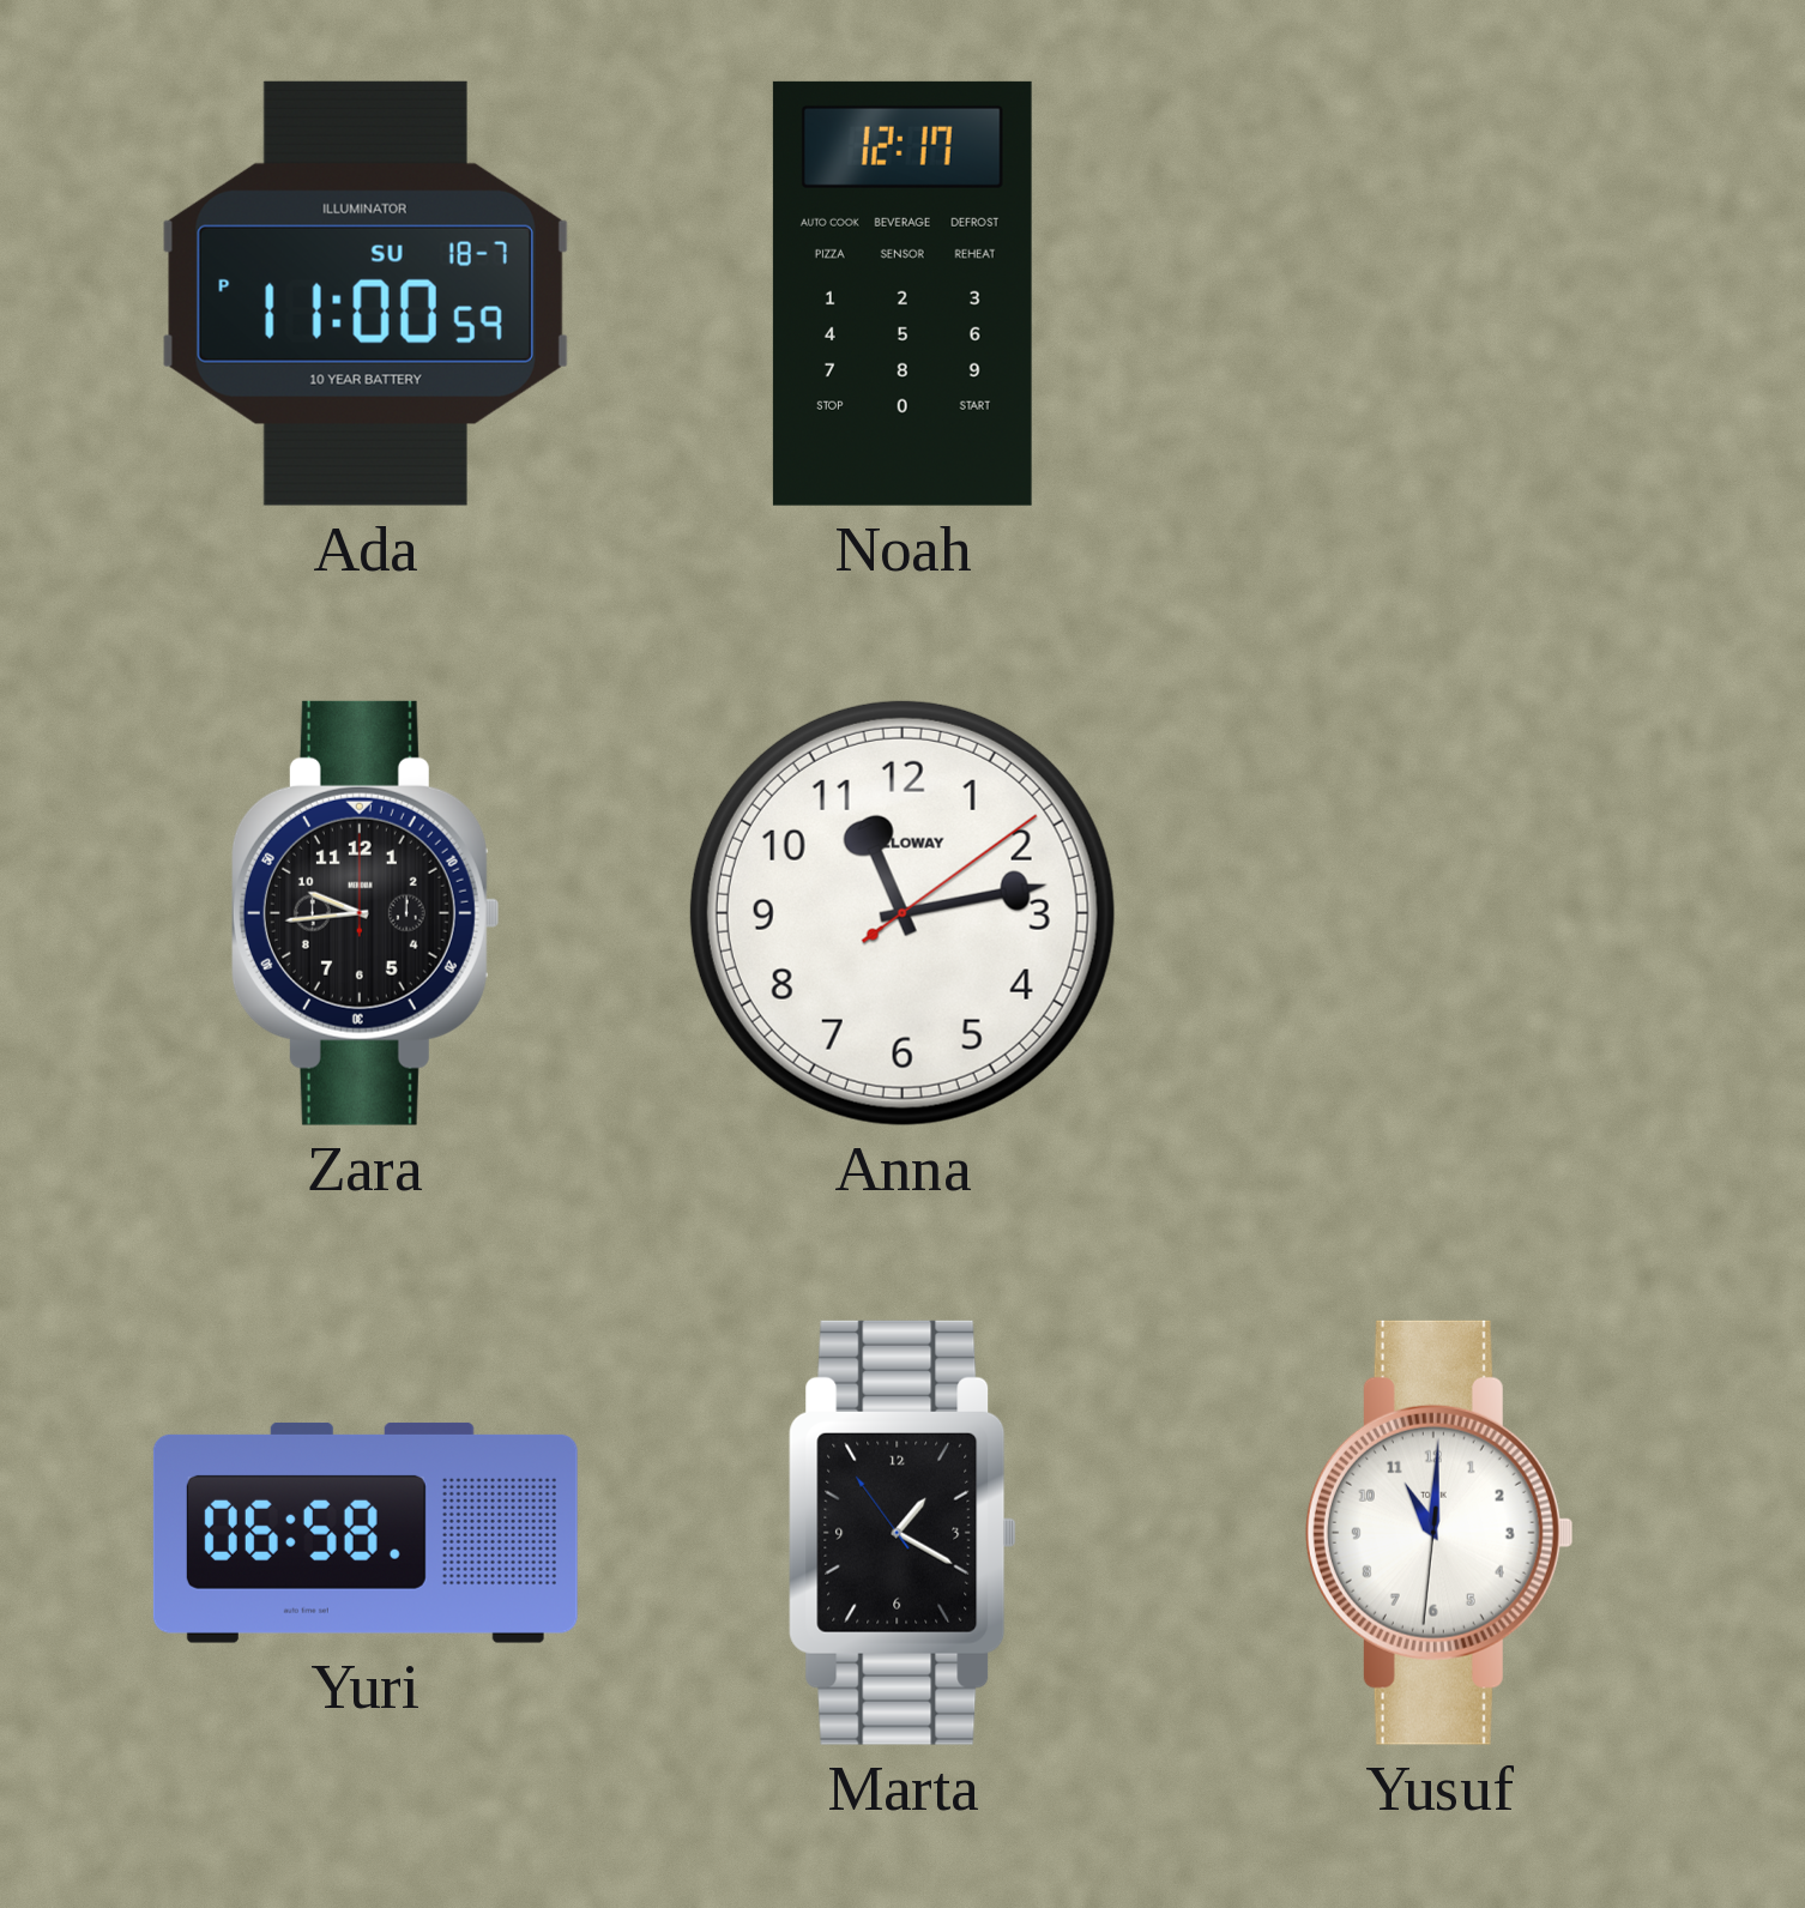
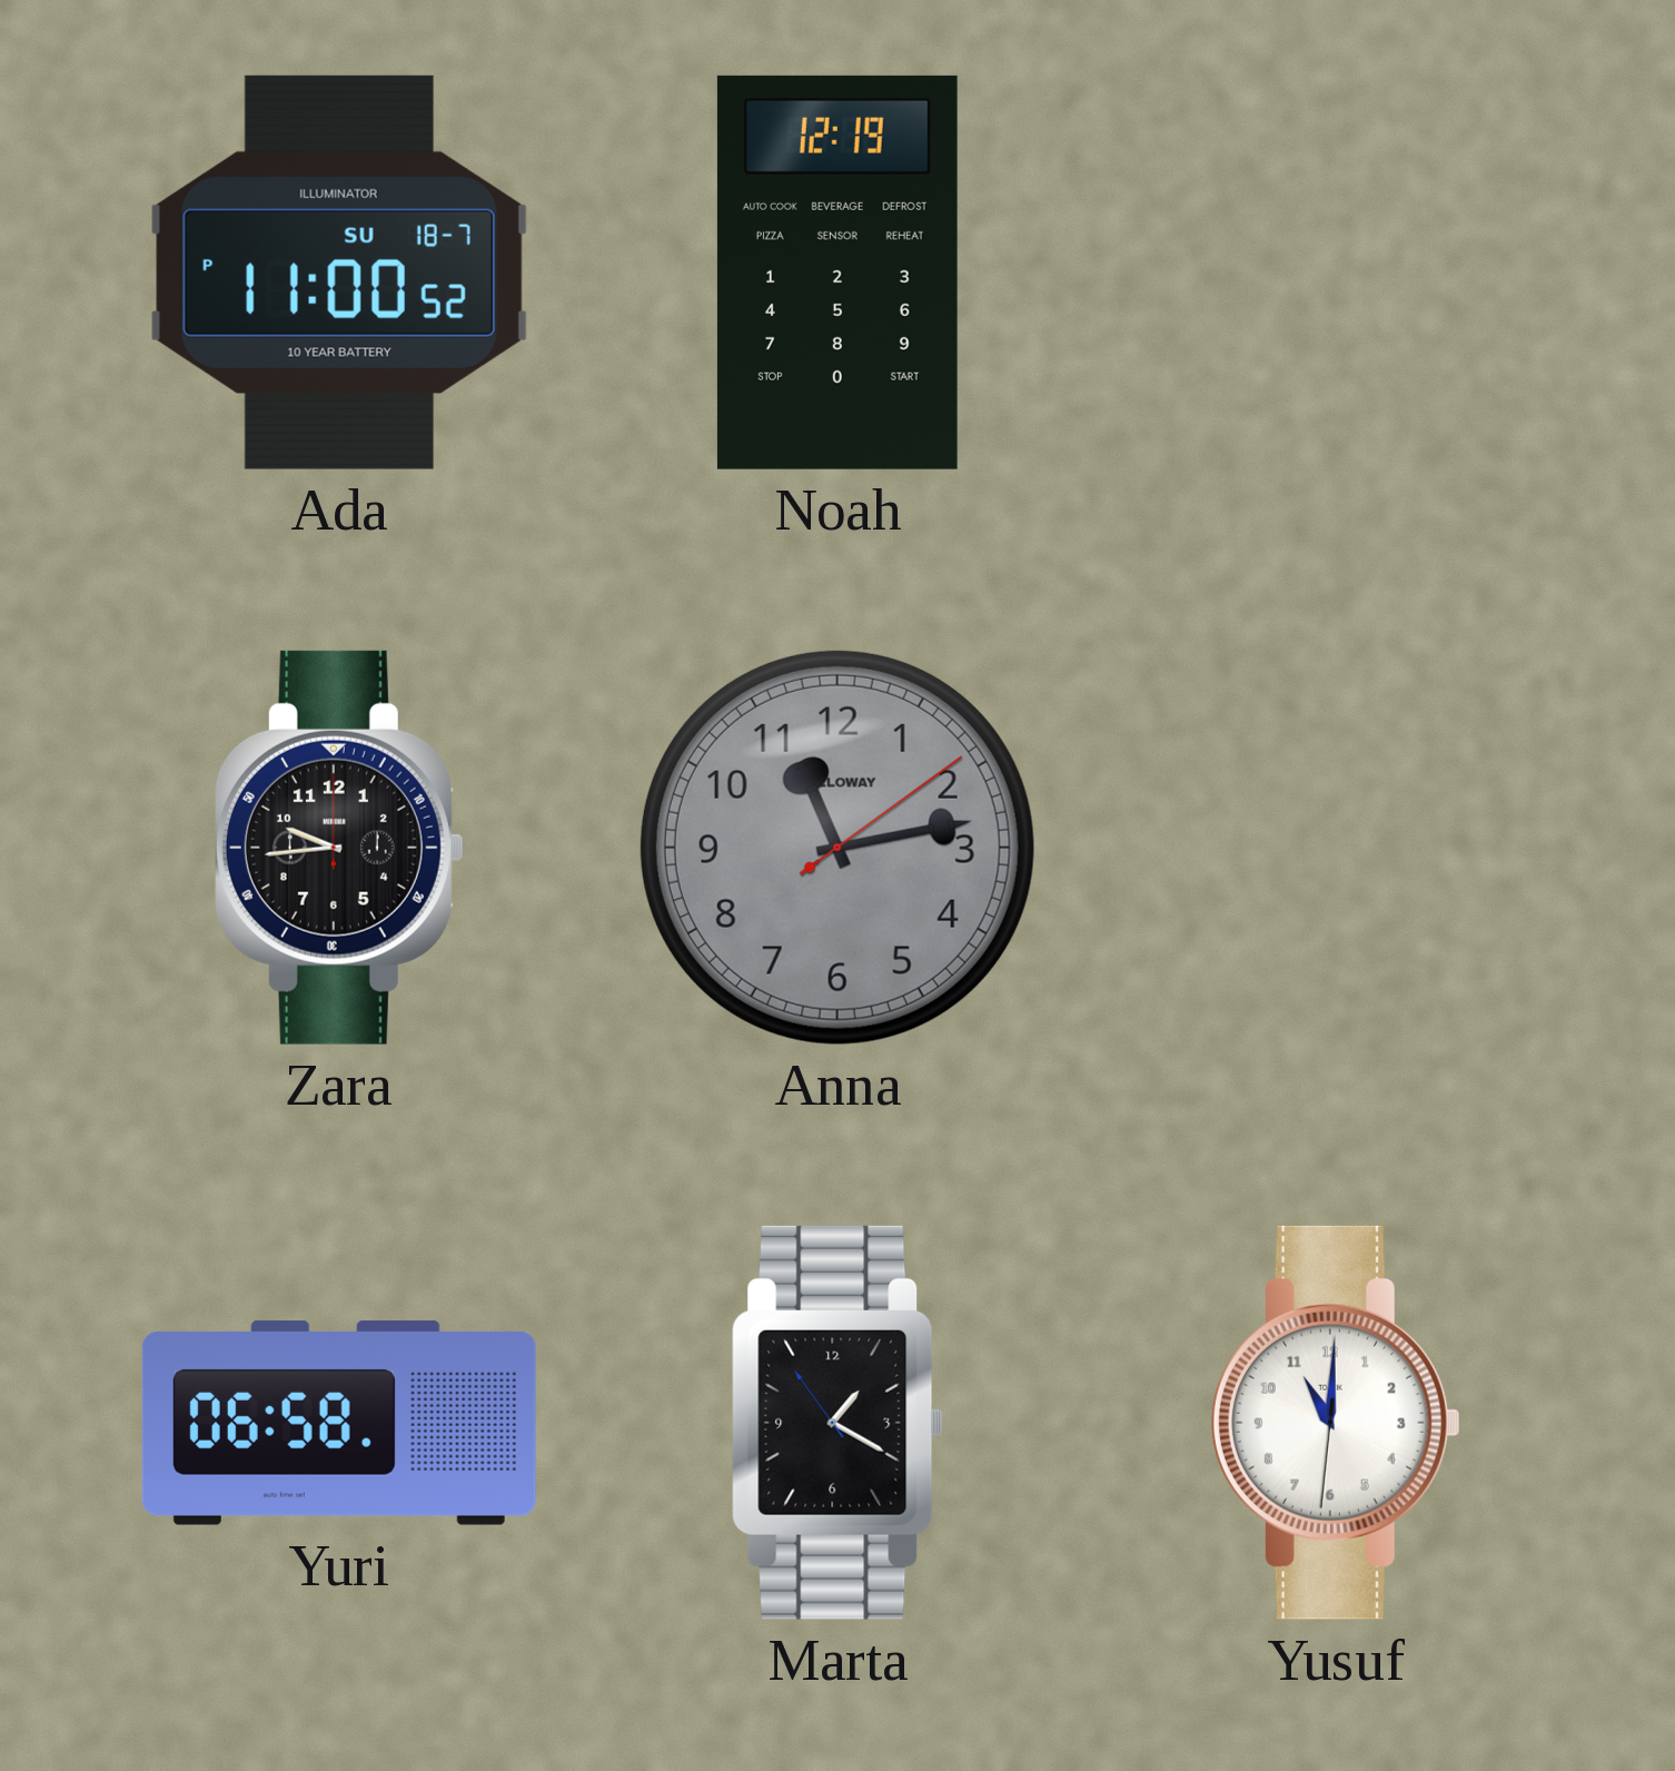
Ada: 11:00:59 PM -> 11:00:52 PM (339, 273)
Noah: 12:17 -> 12:19 (837, 273)
Anna dial: white -> grey (837, 848)
